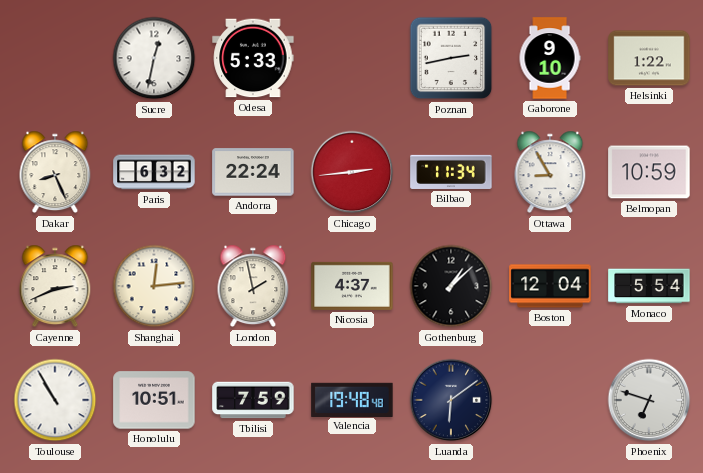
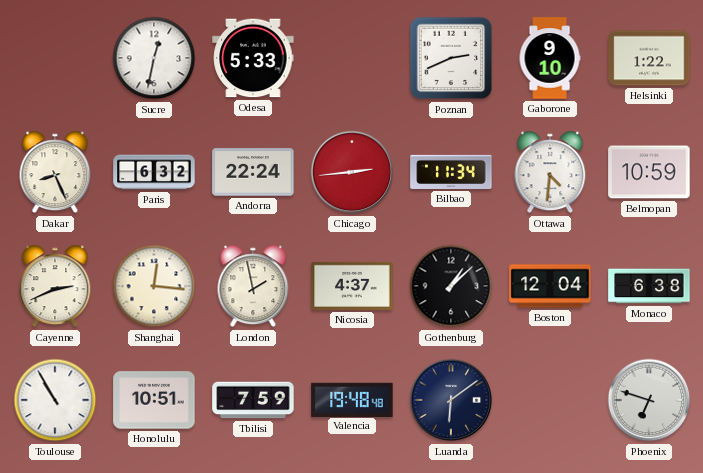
Poznan: 2:43 -> 2:41 (451, 58)
Ottawa: 8:55 -> 4:31 (550, 172)
Shanghai: 12:14 -> 12:16 (154, 286)
Monaco: 5:54 -> 6:38 (649, 286)
